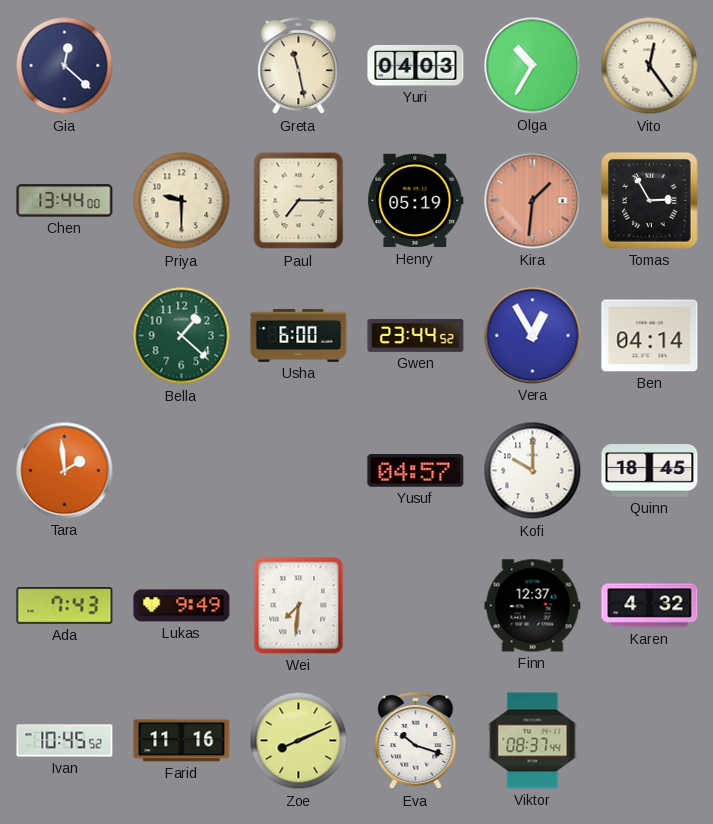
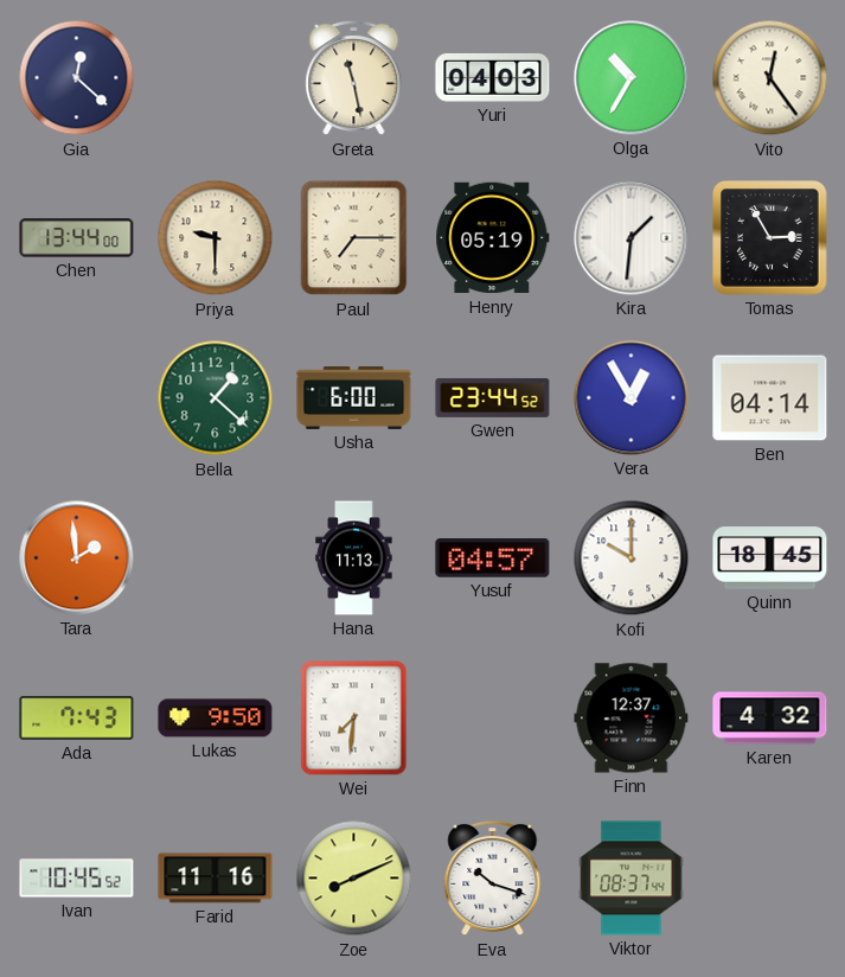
Kira dial: salmon -> white (632, 238)
Hana: none -> 11:13 (354, 558)
Lukas: 9:49 -> 9:50 (216, 719)
